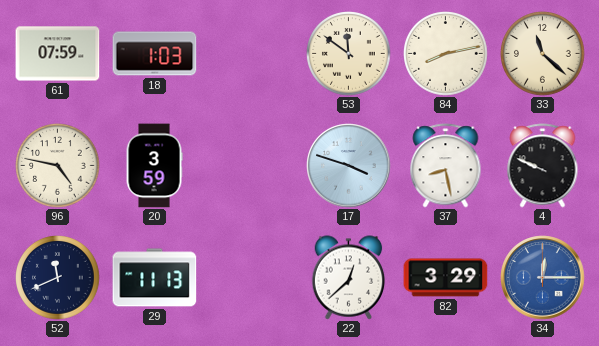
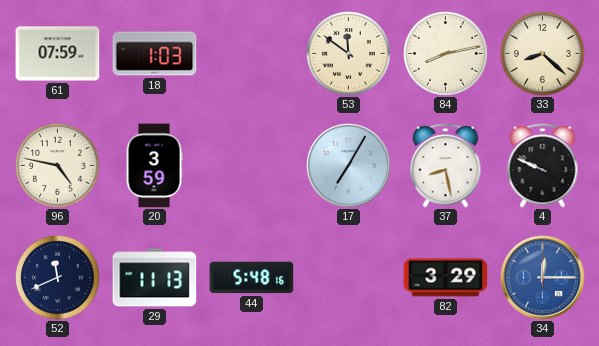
33: 11:22 -> 8:22 (543, 54)
17: 3:48 -> 7:05 (349, 166)
44: none -> 5:48 (252, 278)
22: 12:38 -> none (349, 278)
